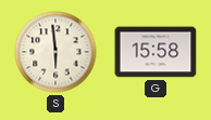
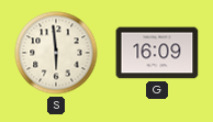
G: 15:58 -> 16:09 (157, 53)
